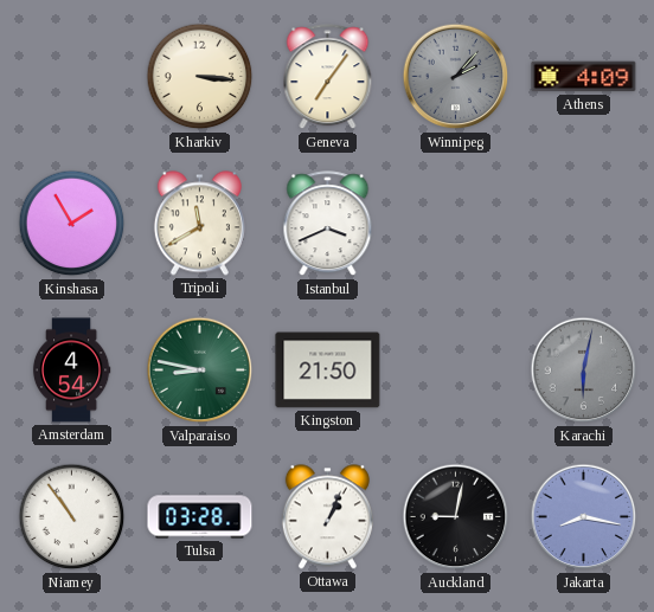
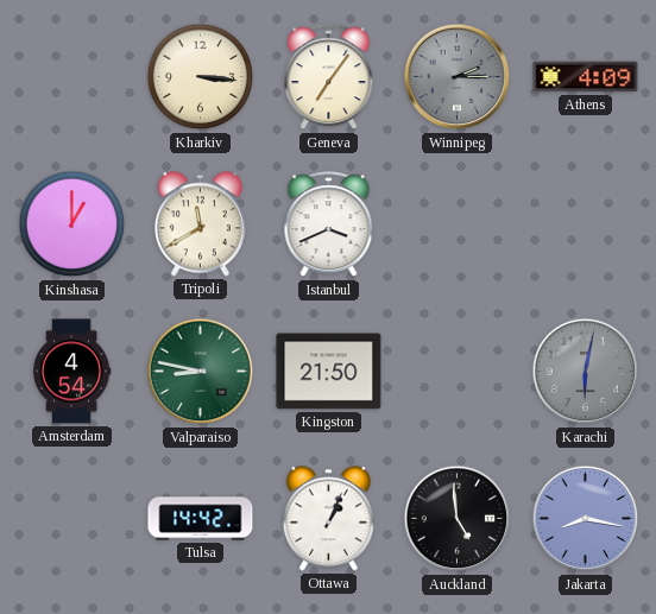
Winnipeg: 2:07 -> 2:15 (458, 77)
Kinshasa: 1:55 -> 1:00 (72, 224)
Niamey: 10:54 -> none (72, 517)
Tulsa: 03:28 -> 14:42 (201, 519)
Auckland: 9:02 -> 4:59 (458, 519)
